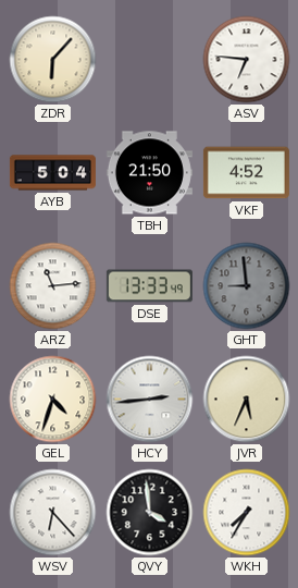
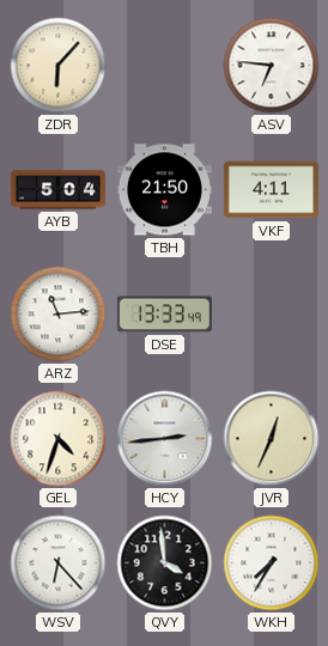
VKF: 4:52 -> 4:11 (271, 190)
GHT: 8:59 -> none (247, 286)
JVR: 5:34 -> 12:34 (272, 439)
